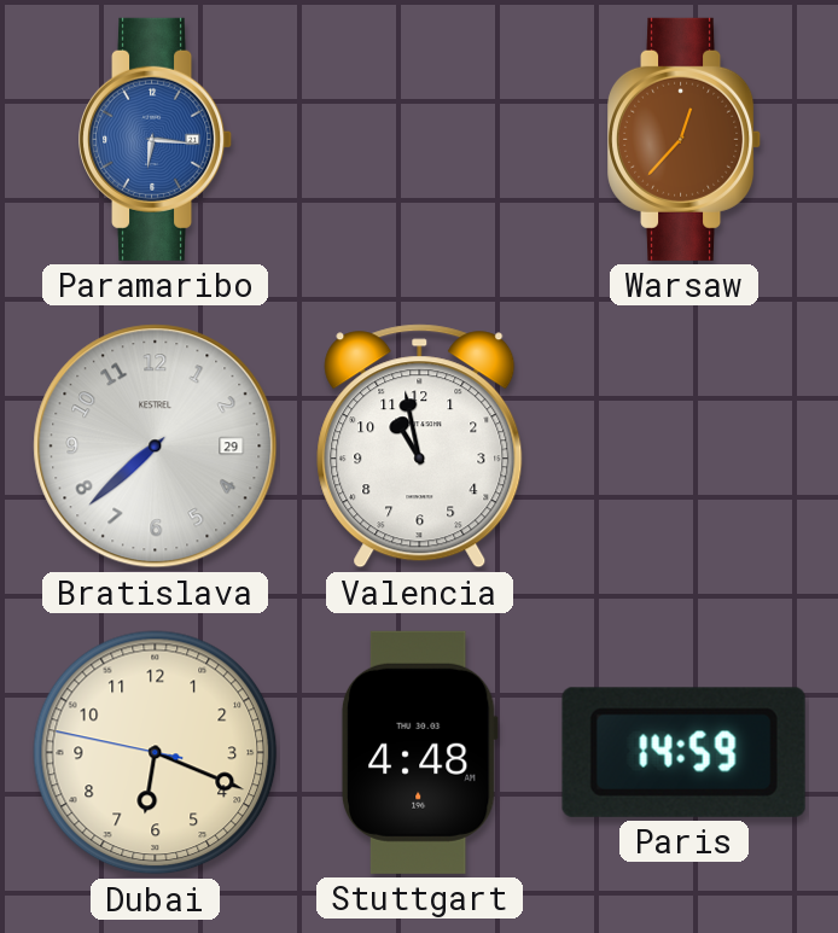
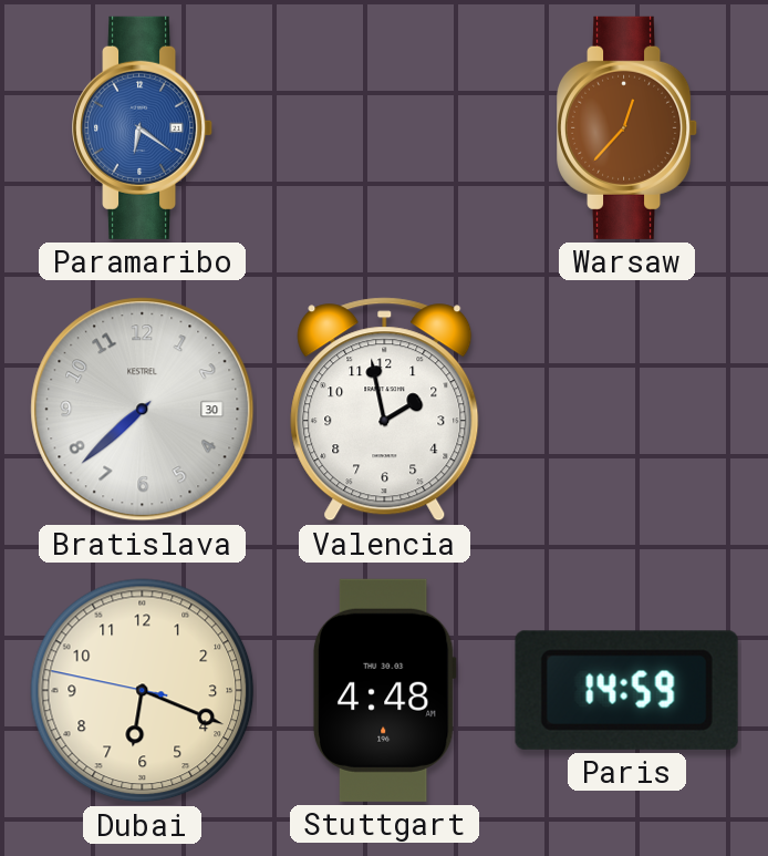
Paramaribo: 6:16 -> 6:21 (143, 127)
Bratislava date: 29 -> 30 (143, 410)
Valencia: 10:58 -> 1:58 (385, 410)
